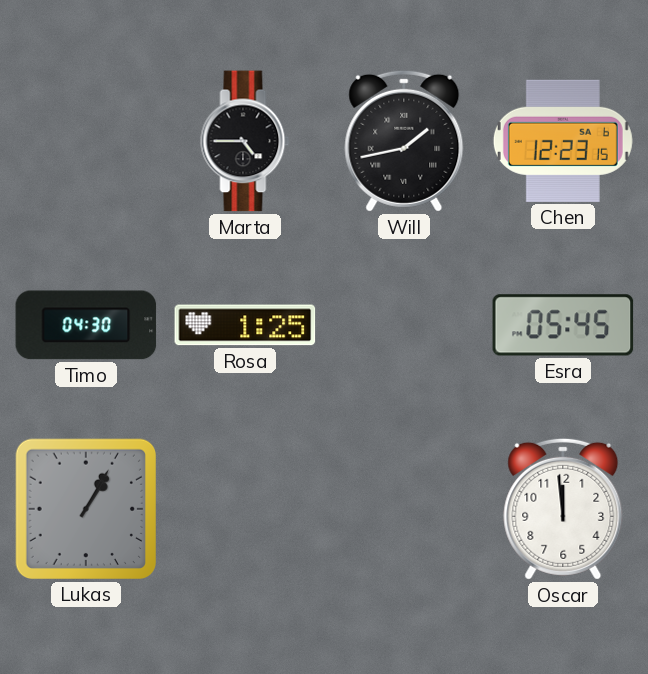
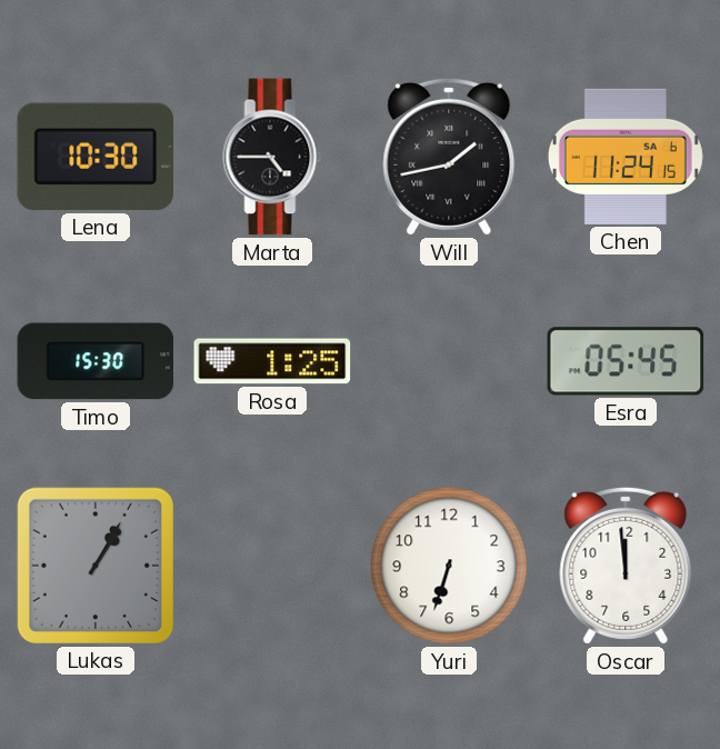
Lena: none -> 10:30 (96, 157)
Chen: 12:23 -> 11:24 (626, 157)
Timo: 04:30 -> 15:30 (96, 361)
Yuri: none -> 6:33 (449, 566)
